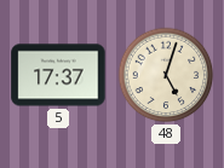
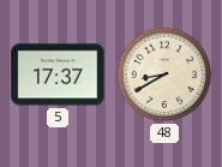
48: 5:03 -> 8:40 (164, 74)
